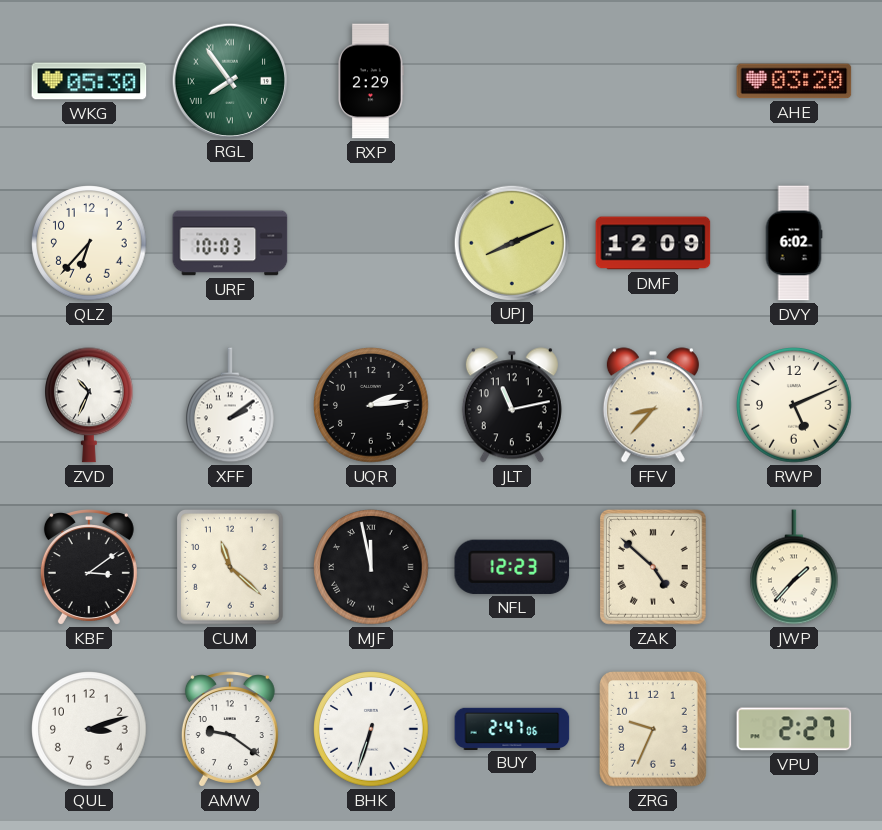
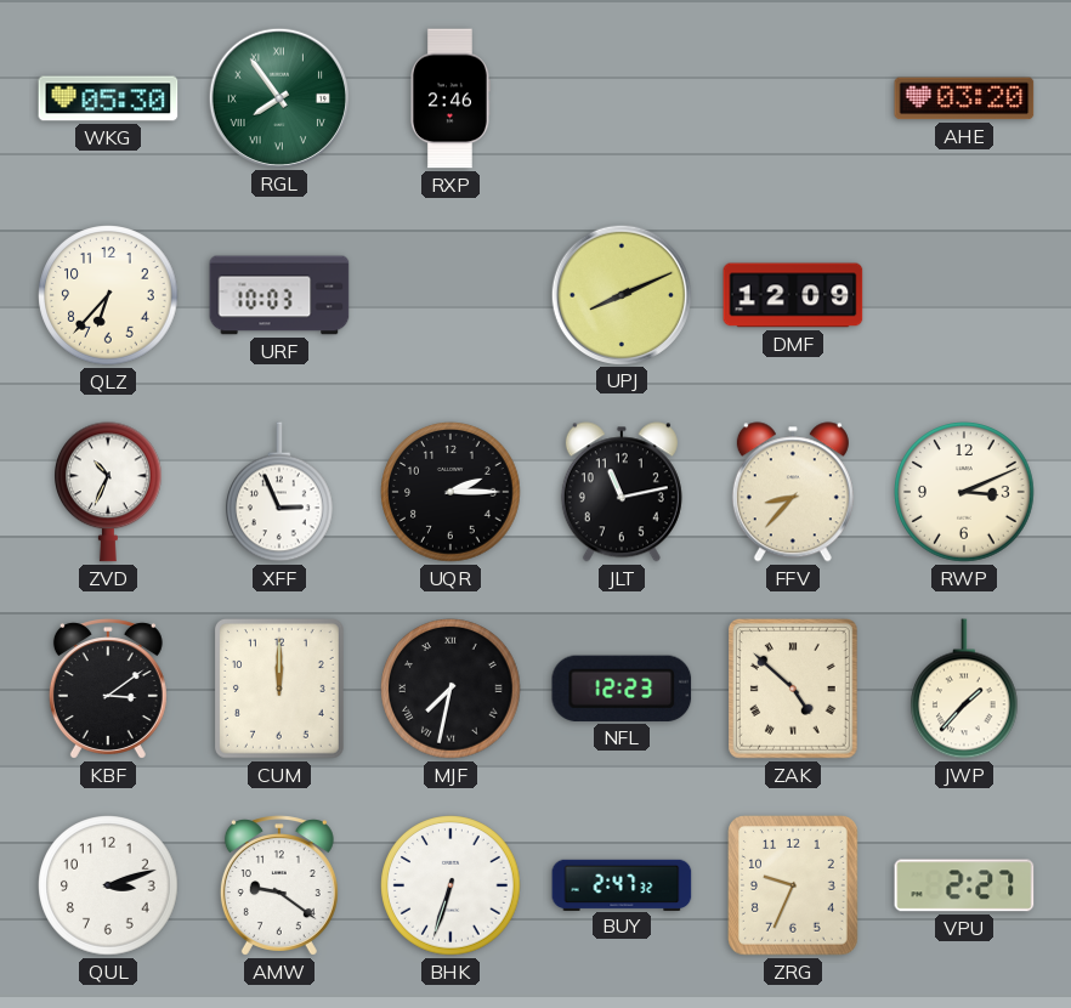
RXP: 2:29 -> 2:46 (450, 98)
DVY: 6:02 -> none (794, 243)
XFF: 2:09 -> 2:56 (280, 492)
UQR: 2:14 -> 2:15 (450, 492)
RWP: 5:11 -> 3:11 (964, 492)
CUM: 11:22 -> 12:00 (280, 690)
MJF: 11:58 -> 7:32 (450, 689)
BUY: 2:47:06 -> 2:47:32 (622, 884)
